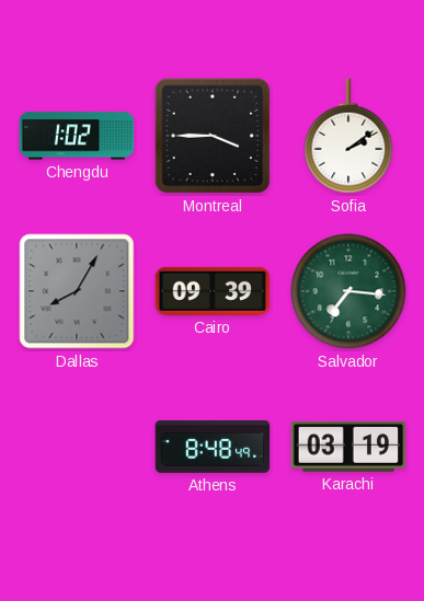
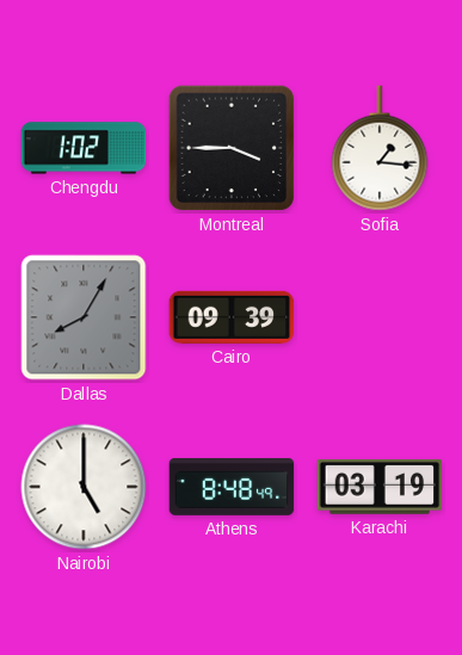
Sofia: 2:09 -> 1:16 (380, 148)
Salvador: 7:16 -> none (348, 291)
Nairobi: none -> 5:00 (84, 487)
